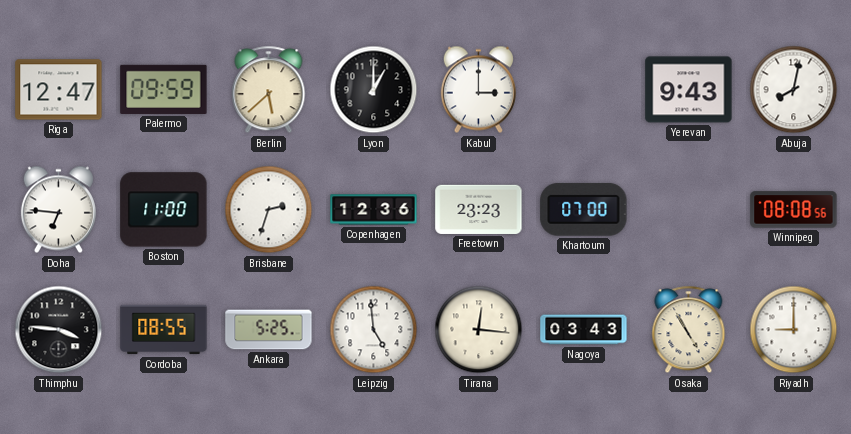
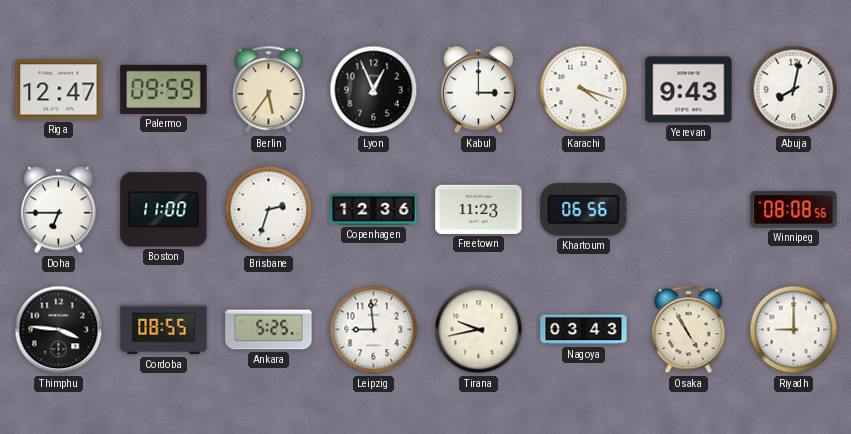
Berlin: 5:38 -> 5:36 (269, 90)
Lyon: 1:00 -> 12:56 (374, 90)
Karachi: none -> 4:18 (584, 90)
Doha: 6:46 -> 6:45 (58, 210)
Freetown: 23:23 -> 11:23 (479, 209)
Khartoum: 07:00 -> 06:56 (584, 209)
Leipzig: 4:59 -> 8:59 (374, 330)
Tirana: 12:16 -> 9:43 (479, 330)
